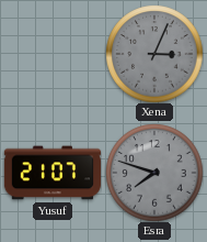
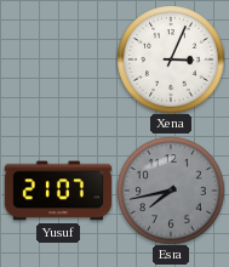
Xena dial: grey -> white (171, 59)
Esra: 7:48 -> 7:43 (171, 191)
